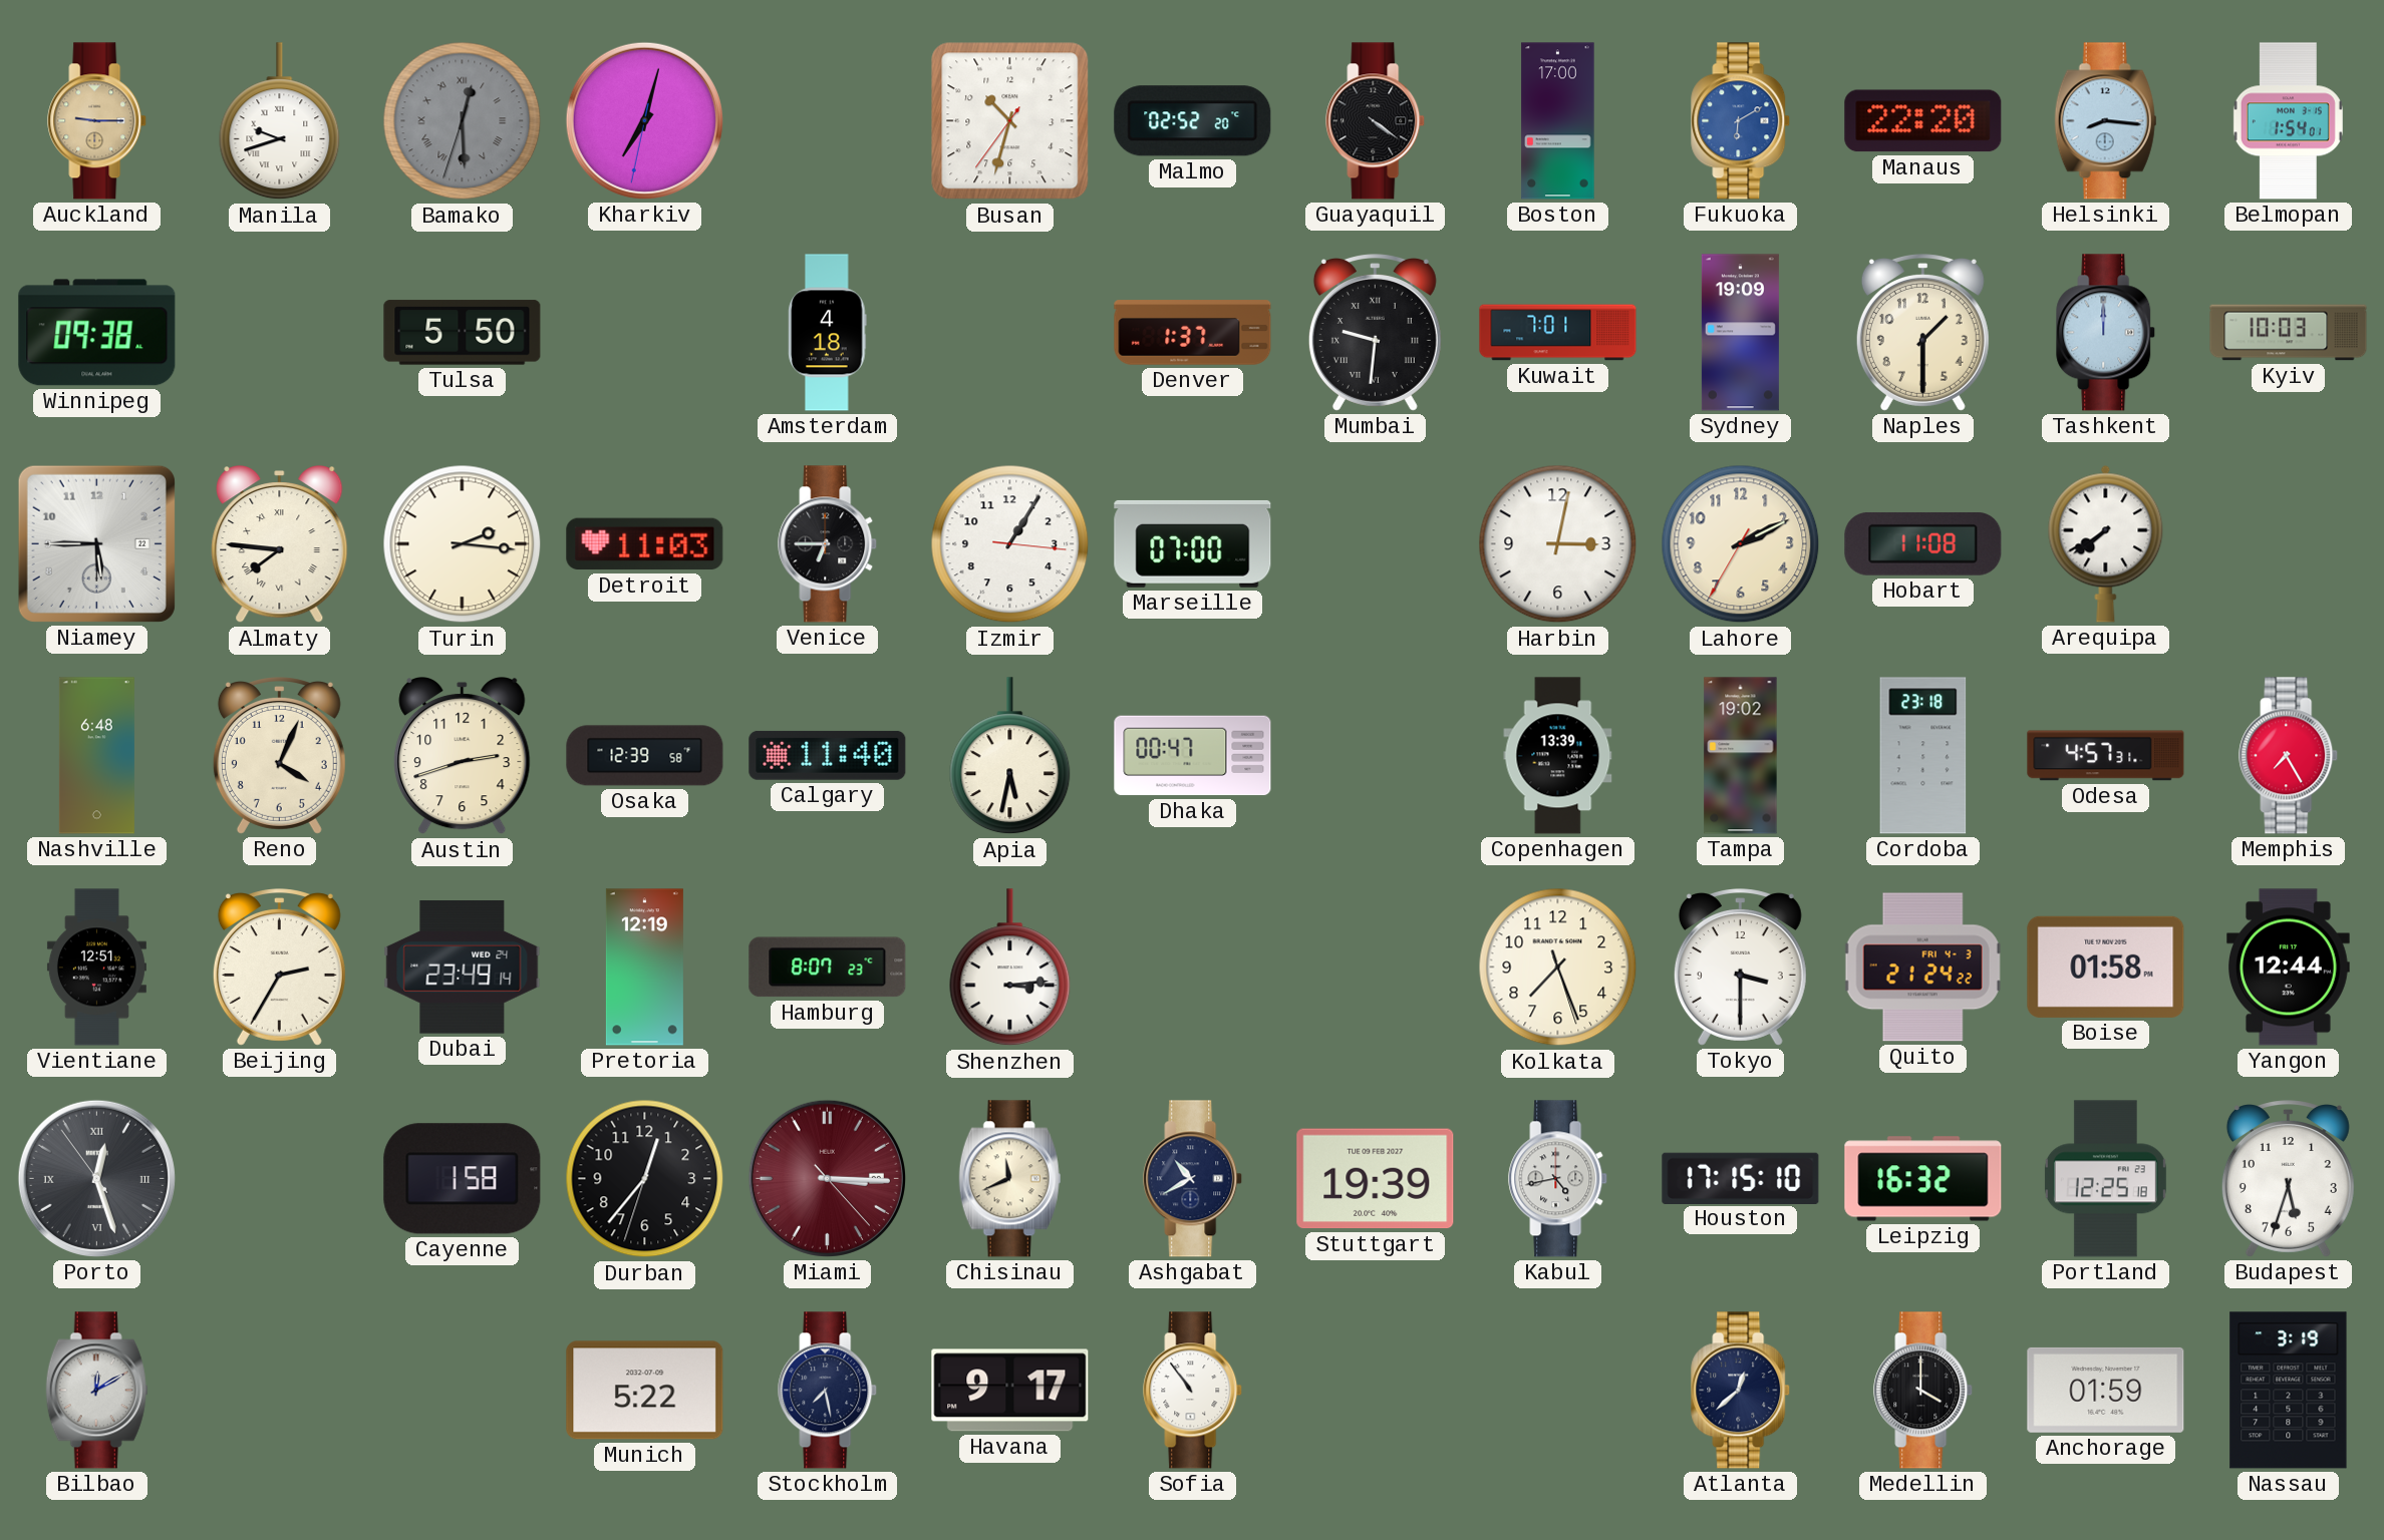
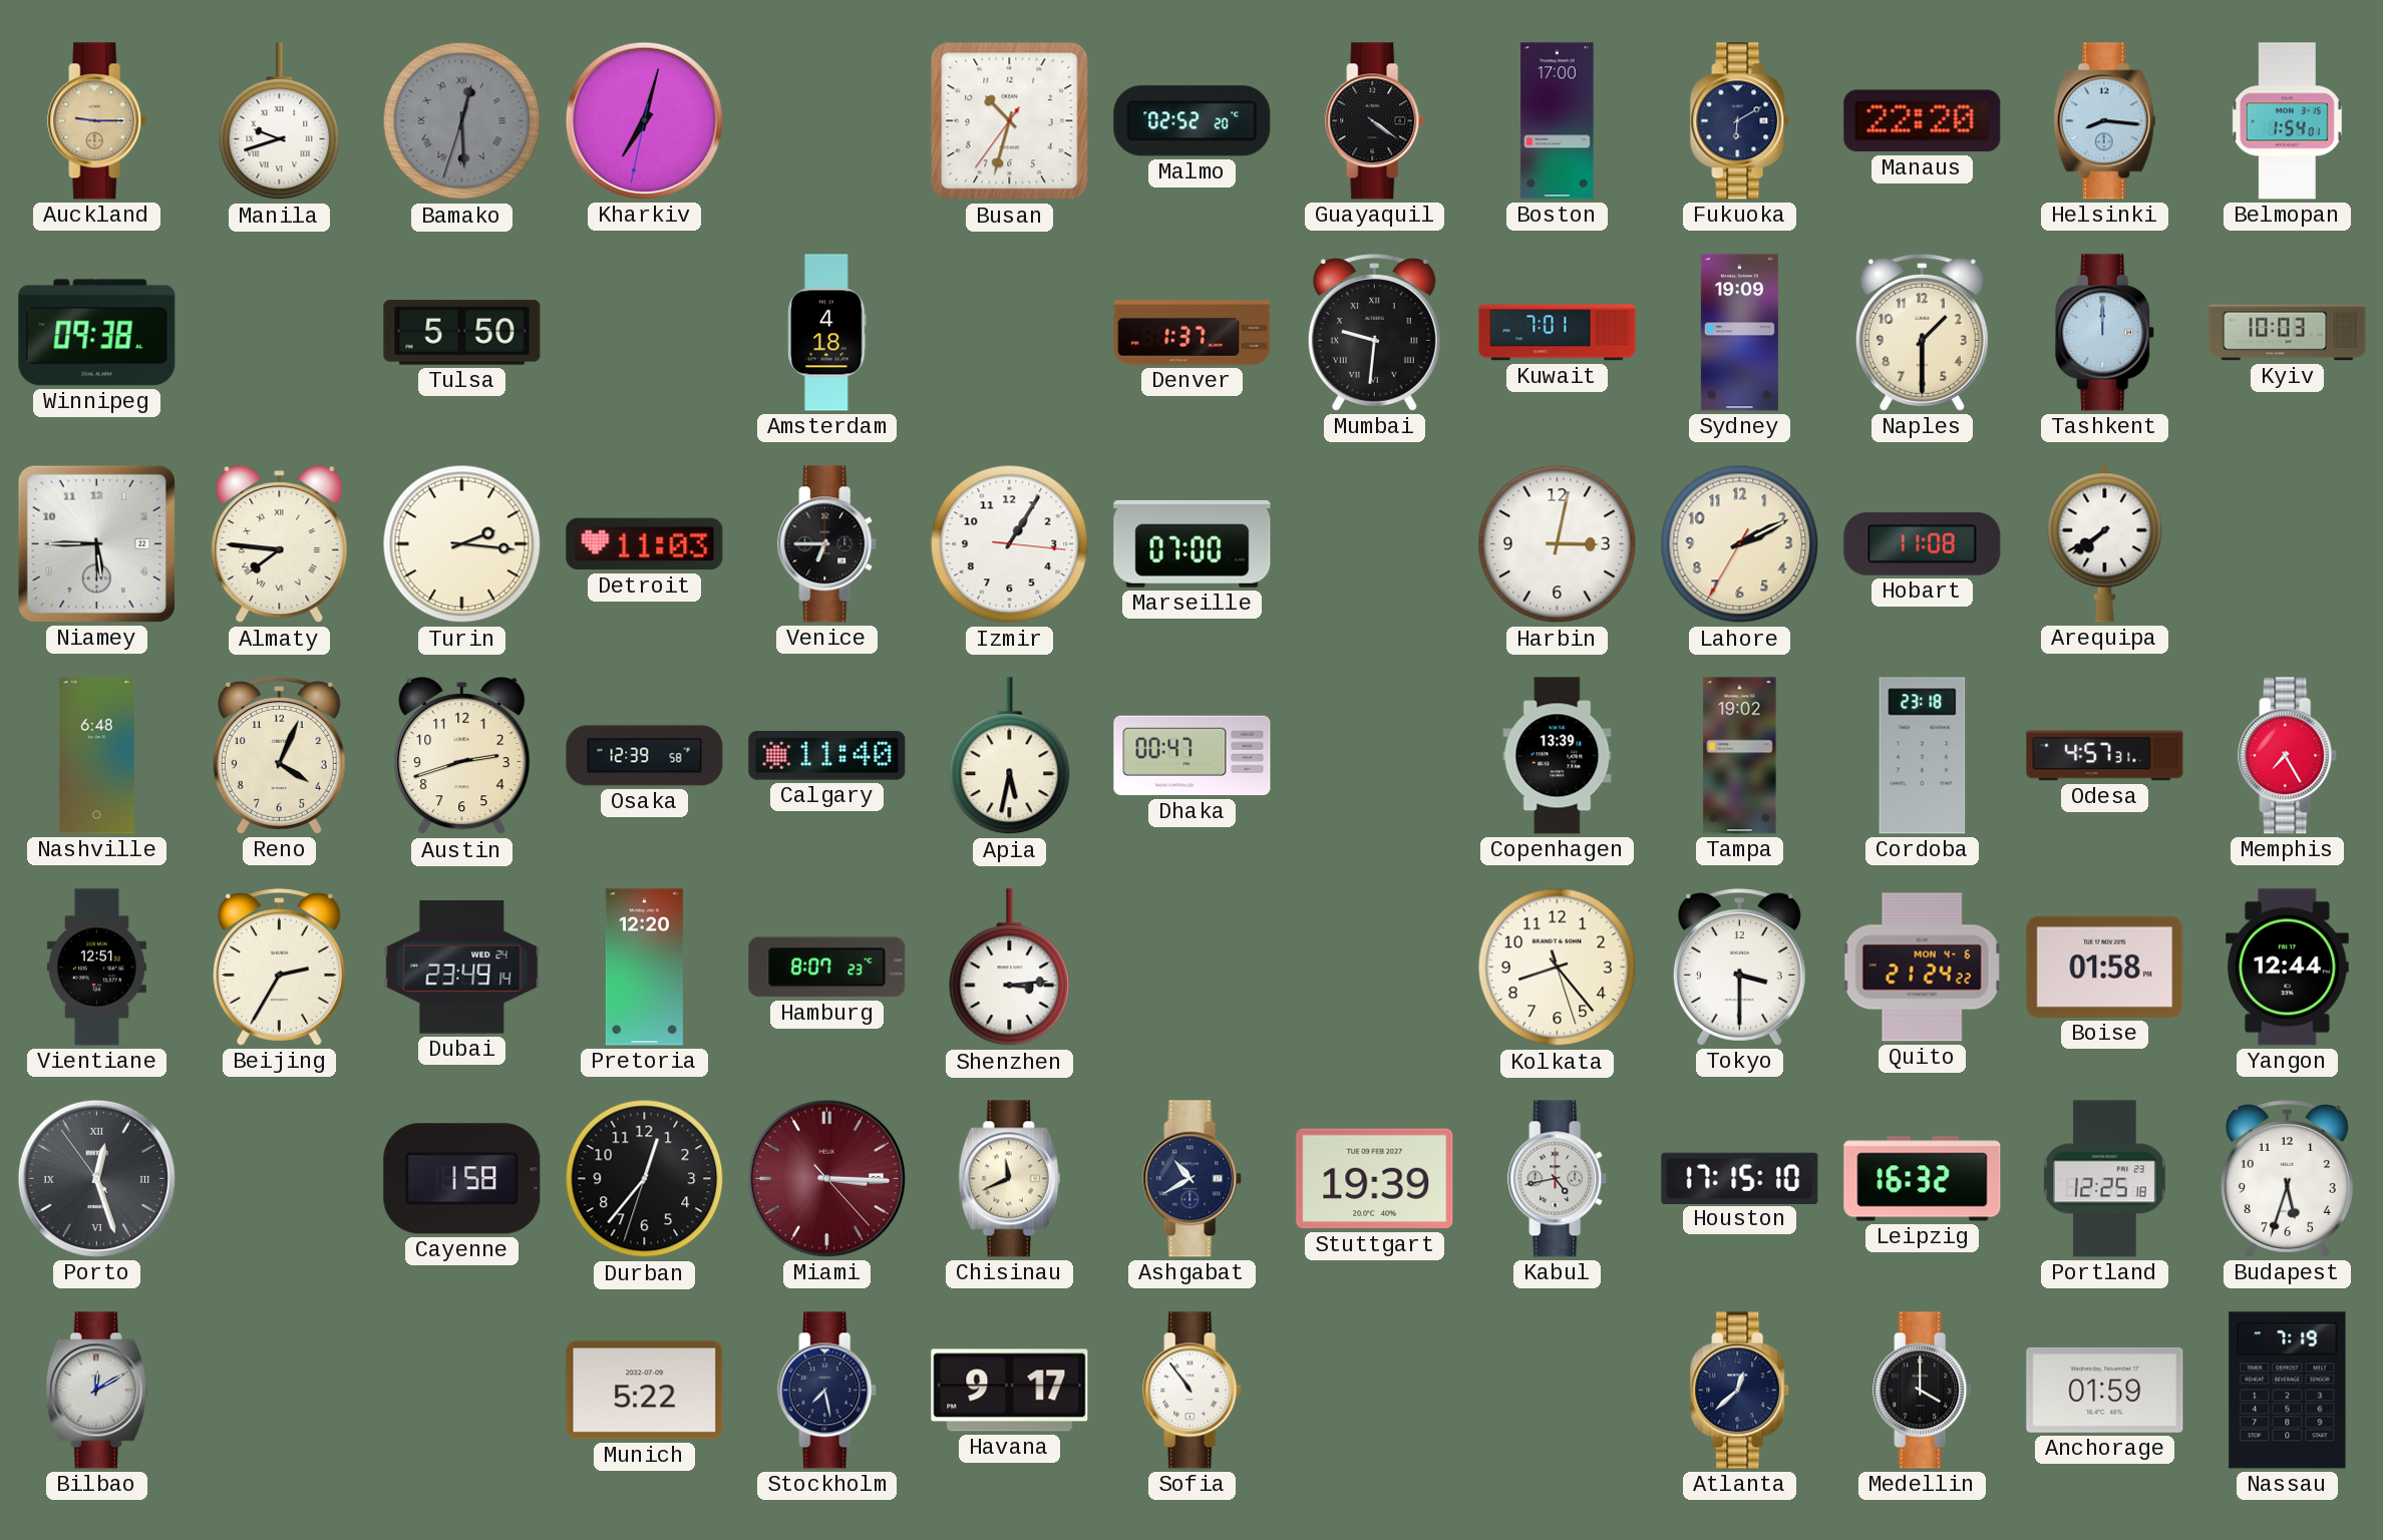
Fukuoka dial: blue -> navy (1740, 121)
Pretoria: 12:19 -> 12:20 (644, 968)
Kolkata: 7:26 -> 8:23 (1558, 968)
Quito date: FRI 4-3 -> MON 4-6 (1922, 968)
Nassau: 3:19 -> 7:19 (2288, 1391)
